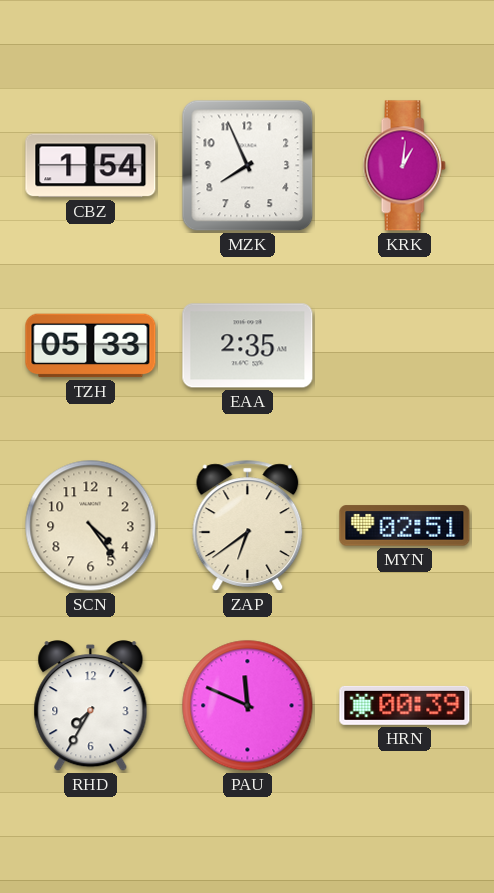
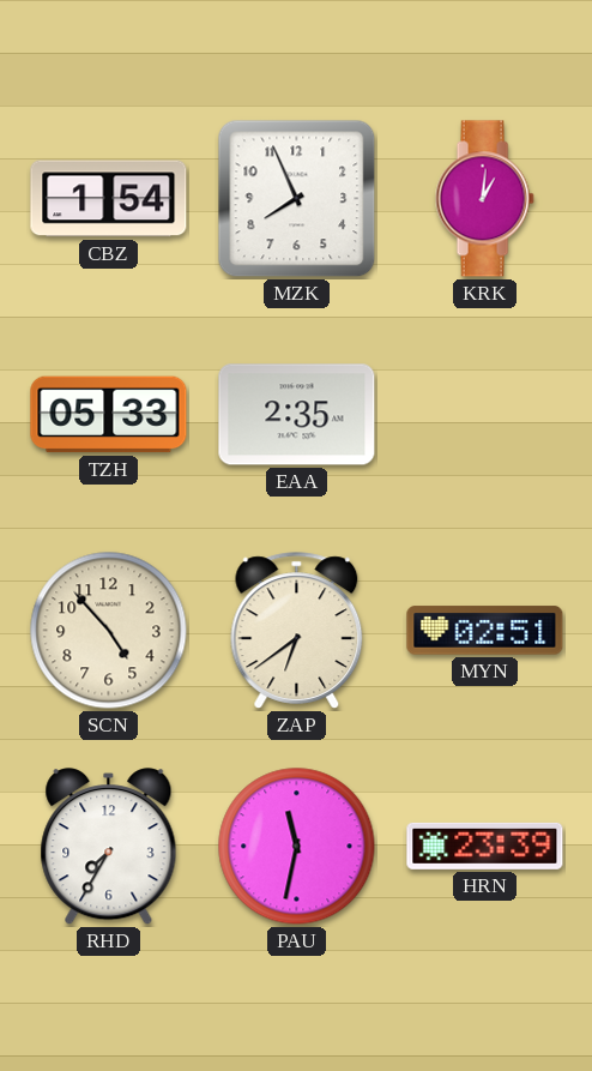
SCN: 4:24 -> 4:53 (109, 631)
PAU: 11:49 -> 11:32 (297, 847)
HRN: 00:39 -> 23:39 (485, 846)
